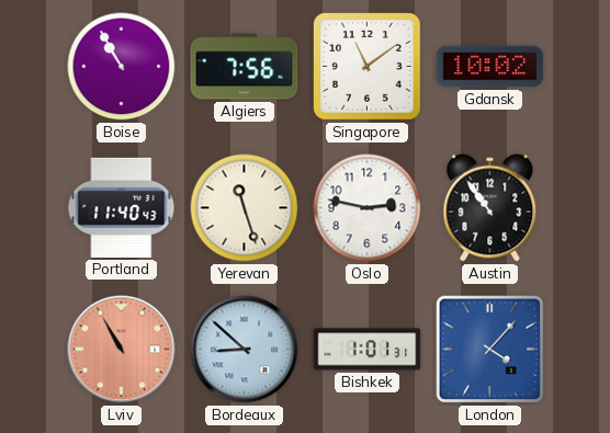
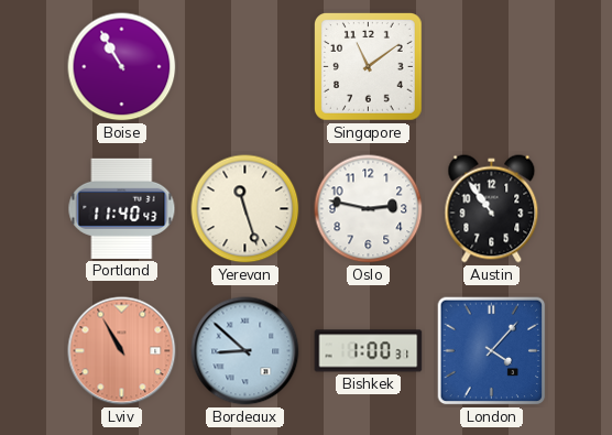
Algiers: 7:56 -> none (245, 67)
Gdansk: 10:02 -> none (490, 67)
Bishkek: 1:01 -> 1:00 (369, 351)
